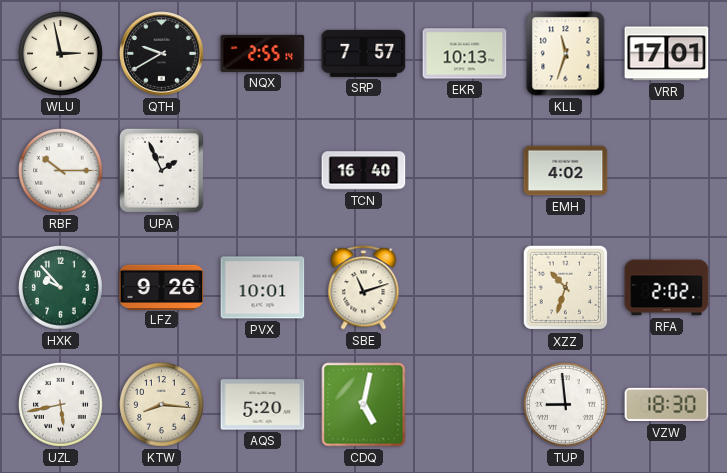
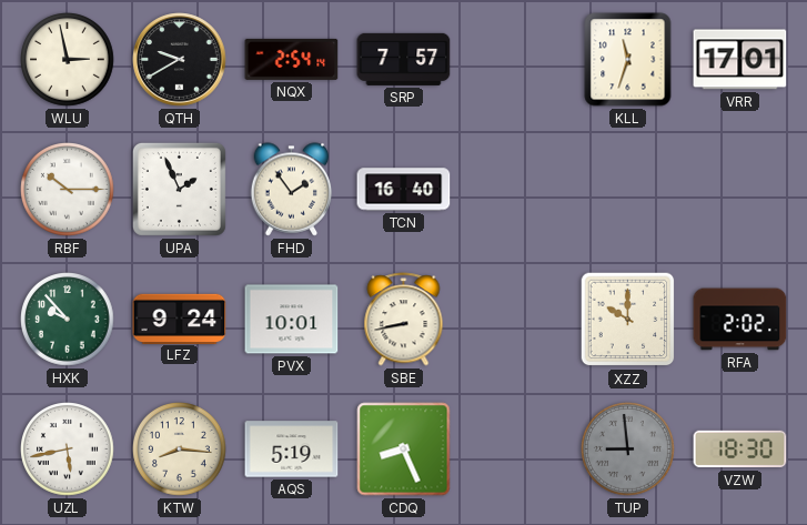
NQX: 2:55 -> 2:54 (292, 59)
EKR: 10:13 -> none (465, 54)
FHD: none -> 1:54 (292, 190)
EMH: 4:02 -> none (566, 171)
LFZ: 9:26 -> 9:24 (180, 319)
SBE: 11:12 -> 8:43 (404, 320)
XZZ: 10:33 -> 10:00 (628, 320)
AQS: 5:20 -> 5:19 (292, 450)
CDQ: 5:02 -> 8:26 (404, 450)
TUP dial: white -> grey (628, 450)
